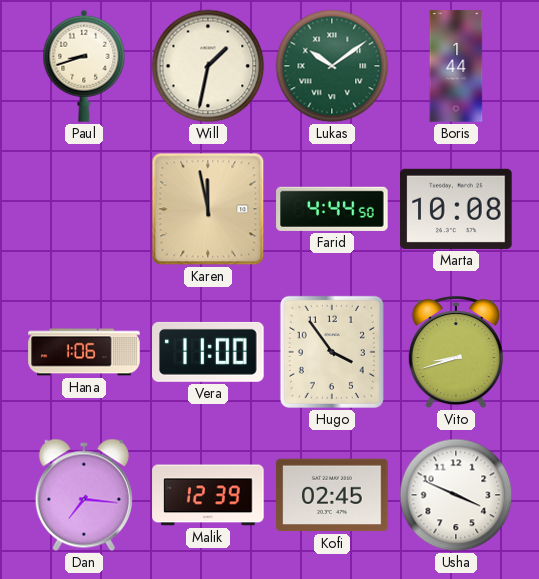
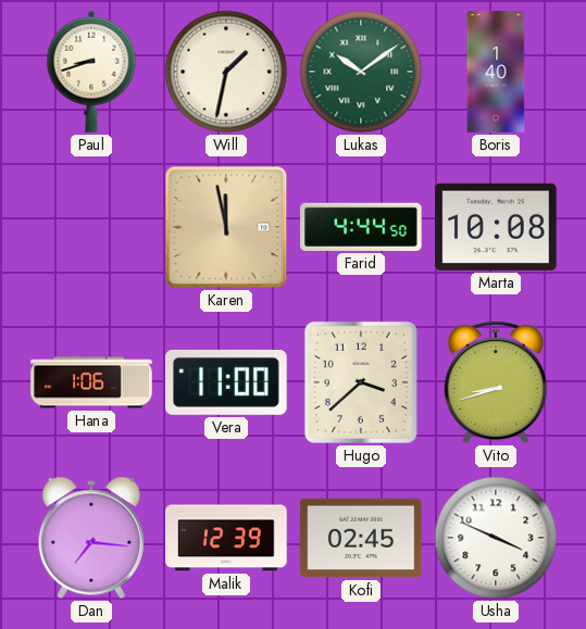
Boris: 1:44 -> 1:40 (496, 72)
Hugo: 3:54 -> 3:38 (361, 382)
